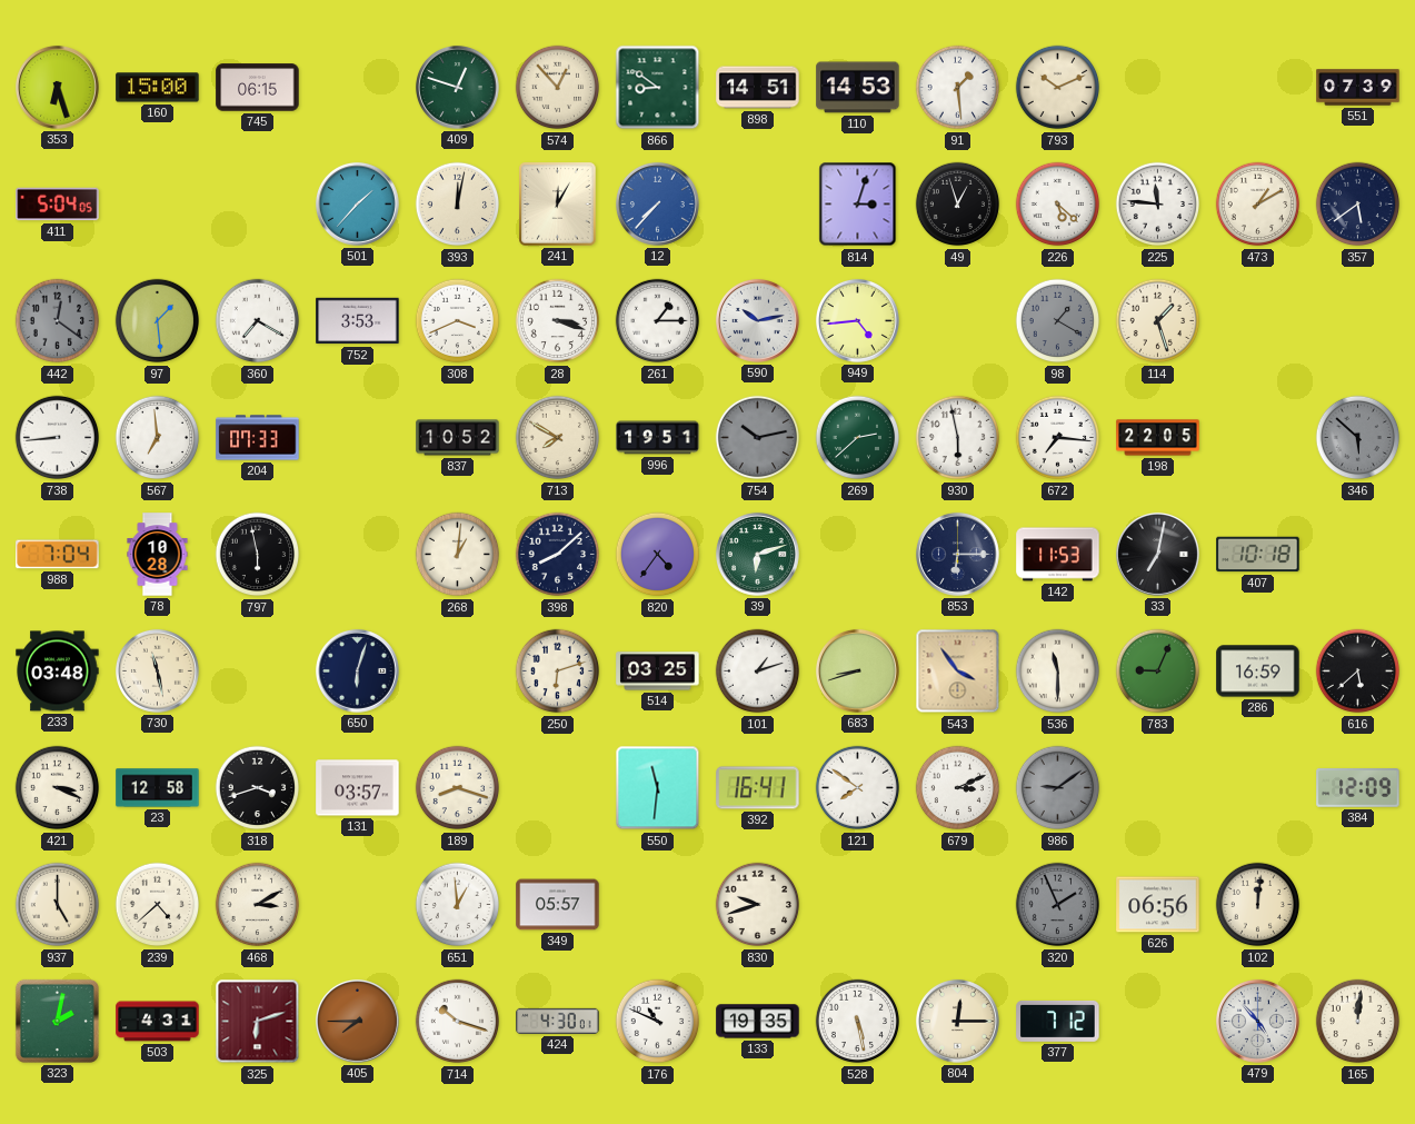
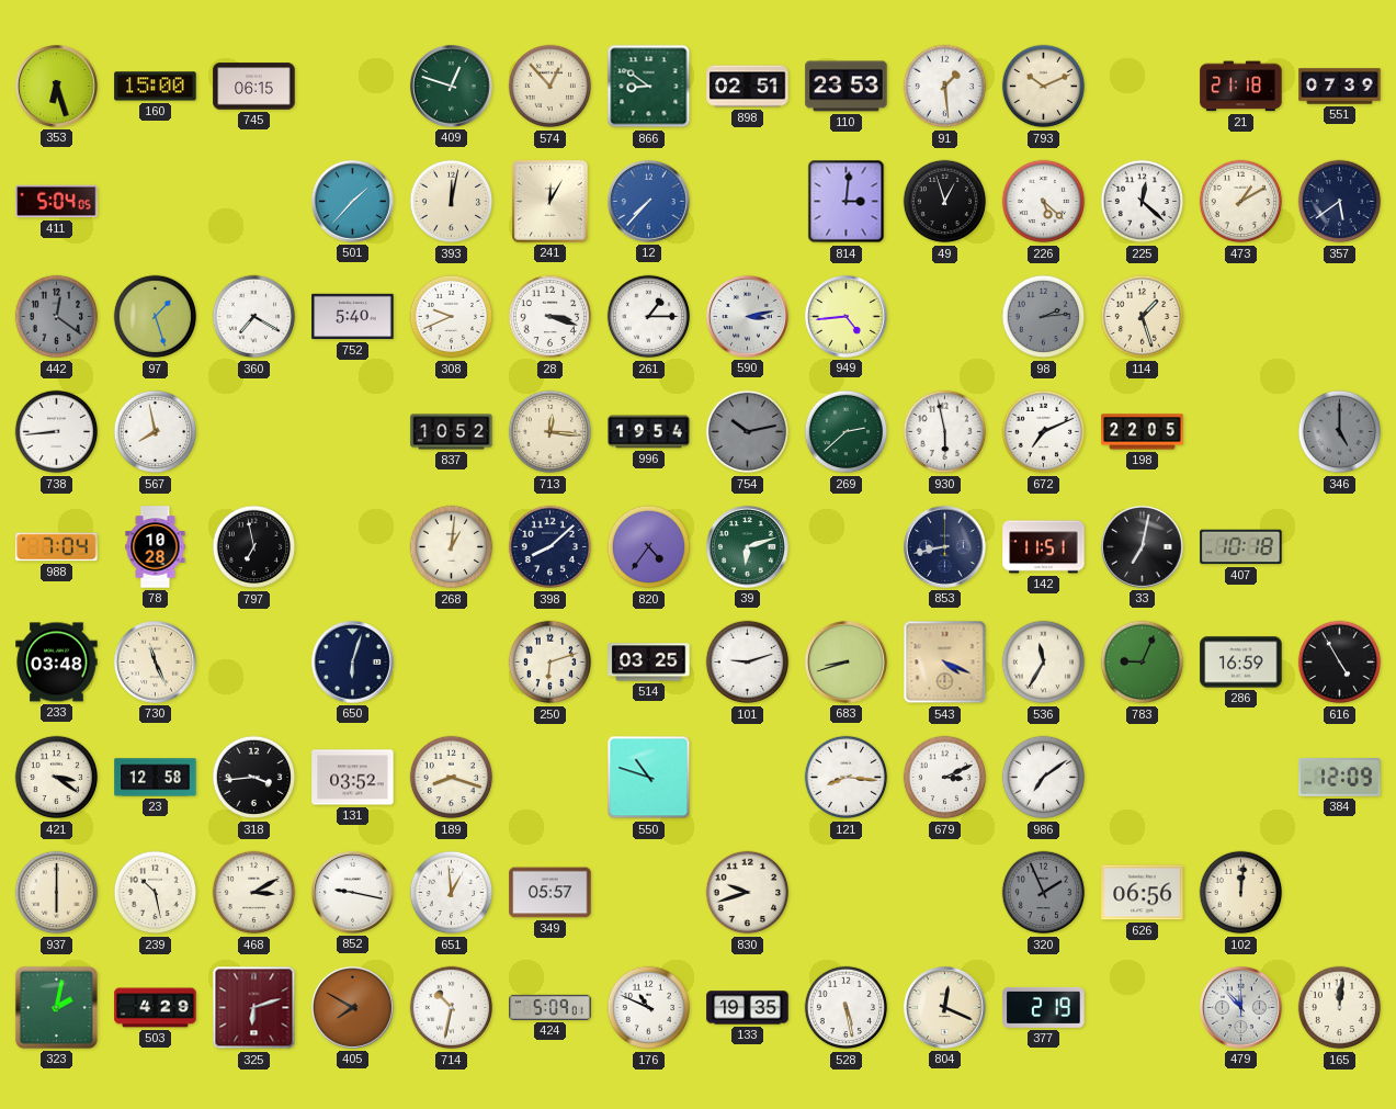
898: 14:51 -> 02:51 (748, 87)
110: 14:53 -> 23:53 (847, 87)
21: none -> 21:18 (1241, 87)
814: 3:03 -> 3:01 (847, 202)
225: 11:46 -> 12:22 (1143, 202)
97: 1:29 -> 1:27 (156, 317)
752: 3:53 -> 5:40 (353, 317)
308: 3:41 -> 9:41 (452, 317)
590: 10:13 -> 3:13 (747, 316)
98: 1:20 -> 2:14 (1044, 317)
567: 6:59 -> 7:58 (156, 432)
204: 07:33 -> none (258, 438)
713: 7:50 -> 12:16 (551, 432)
996: 19:51 -> 19:54 (649, 432)
672: 7:16 -> 7:11 (1044, 432)
346: 5:52 -> 5:00 (1340, 432)
797: 5:58 -> 6:58 (254, 547)
853: 6:15 -> 8:43 (944, 546)
142: 11:53 -> 11:51 (1044, 547)
730: 11:28 -> 11:26 (155, 661)
101: 1:12 -> 9:12 (748, 663)
543: 3:54 -> 4:19 (945, 663)
536: 11:30 -> 11:35 (1044, 663)
616: 5:38 -> 4:55 (1340, 663)
421: 3:19 -> 3:21 (57, 778)
318: 3:42 -> 3:44 (254, 778)
131: 03:57 -> 03:52 (353, 778)
550: 11:31 -> 10:48 (649, 778)
392: 16:41 -> none (758, 788)
121: 7:51 -> 8:16 (847, 778)
986: 9:09 -> 7:09 (1044, 778)
986 dial: grey -> white (1044, 778)
937: 5:00 -> 6:00 (57, 893)
239: 4:38 -> 10:28 (156, 893)
852: none -> 9:17 (352, 892)
503: 4:31 -> 4:29 (156, 1008)
405: 7:45 -> 7:50 (352, 1007)
714: 10:18 -> 10:32 (452, 1008)
424: 4:30 -> 5:09 (551, 1007)
804: 12:15 -> 12:19 (944, 1007)
377: 7:12 -> 2:19 (1044, 1007)
479: 4:53 -> 11:53 (1240, 1007)
